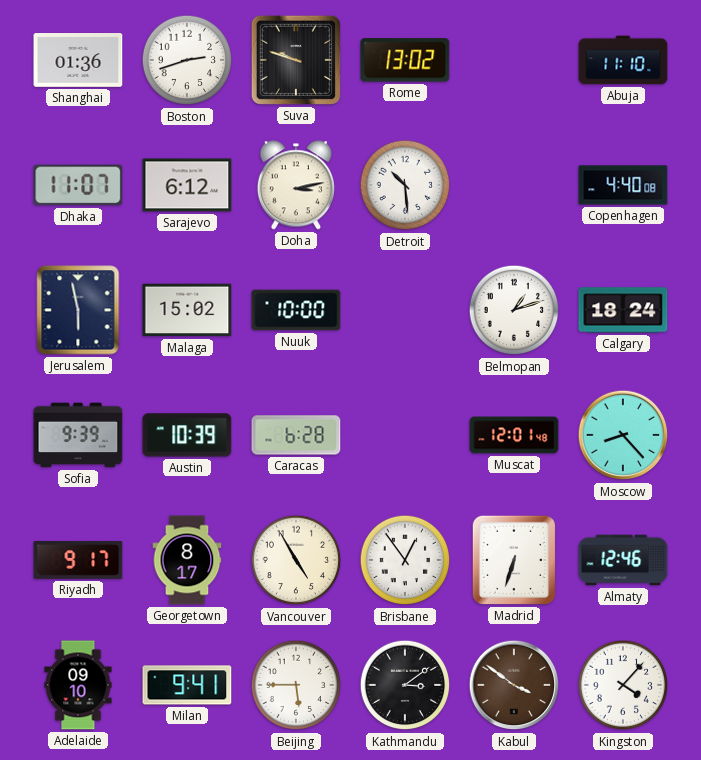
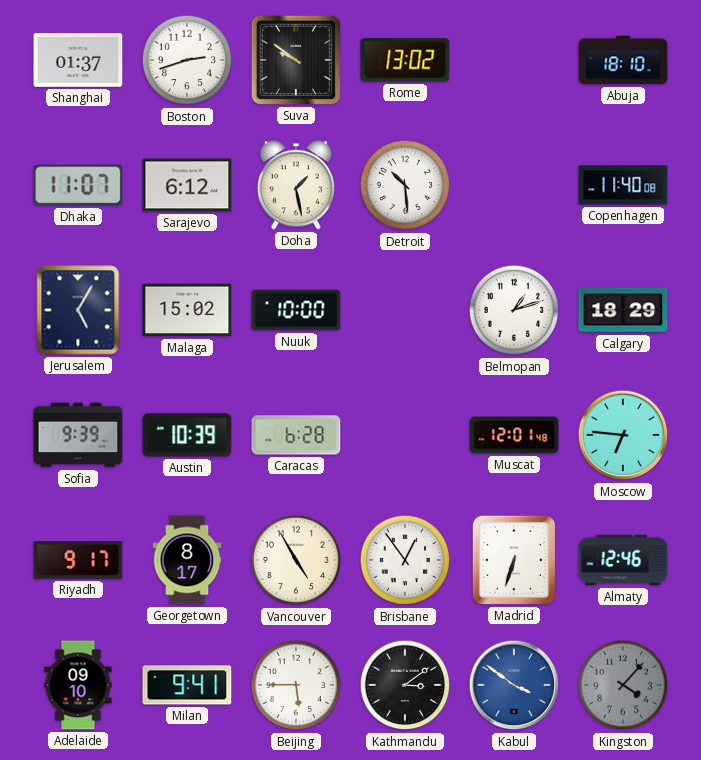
Shanghai: 01:36 -> 01:37 (78, 61)
Suva: 9:48 -> 9:51 (296, 60)
Abuja: 11:10 -> 18:10 (623, 60)
Doha: 3:13 -> 1:28 (296, 185)
Copenhagen: 4:40 -> 11:40 (623, 185)
Jerusalem: 5:58 -> 5:05 (78, 310)
Calgary: 18:24 -> 18:29 (623, 310)
Moscow: 8:23 -> 6:46 (623, 435)
Kabul dial: brown -> blue (514, 685)
Kingston dial: white -> grey (623, 685)
